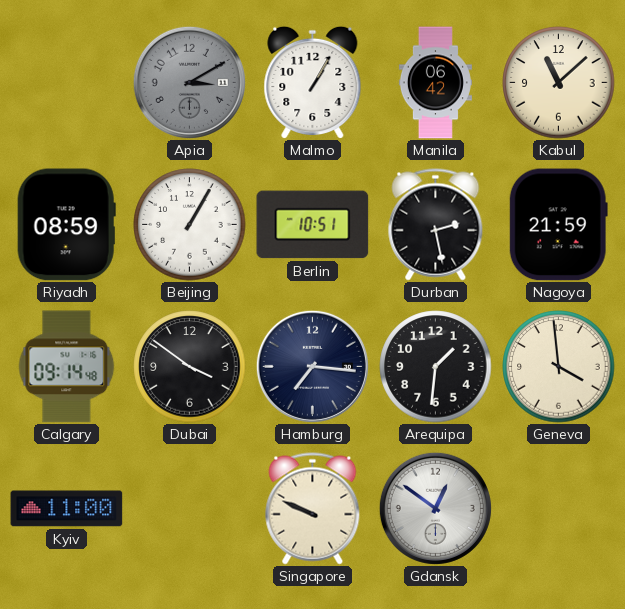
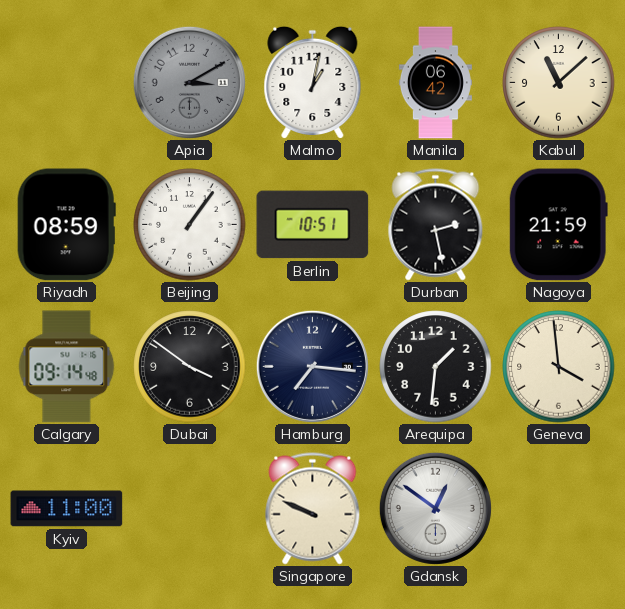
Malmo: 1:05 -> 1:02 (313, 82)
Beijing: 1:05 -> 1:06 (190, 225)
